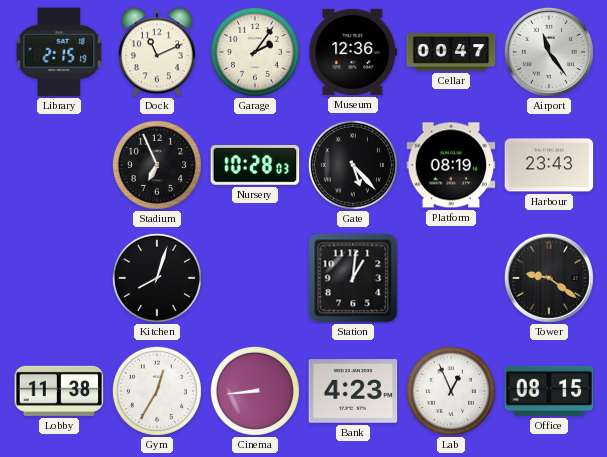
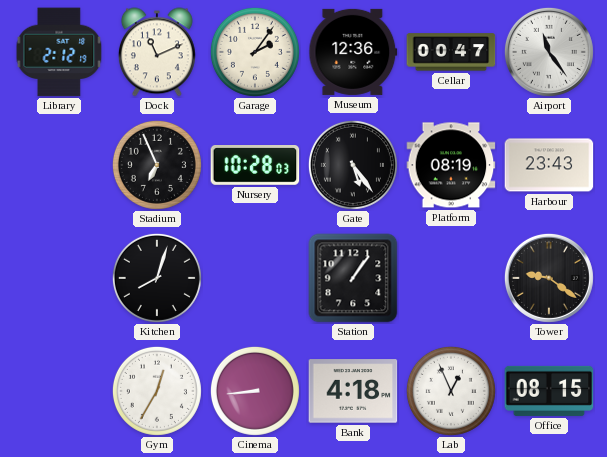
Library: 2:15 -> 2:12 (59, 52)
Gate: 5:23 -> 5:24 (353, 165)
Station: 1:01 -> 1:06 (353, 278)
Lobby: 11:38 -> none (59, 391)
Bank: 4:23 -> 4:18 (353, 391)
